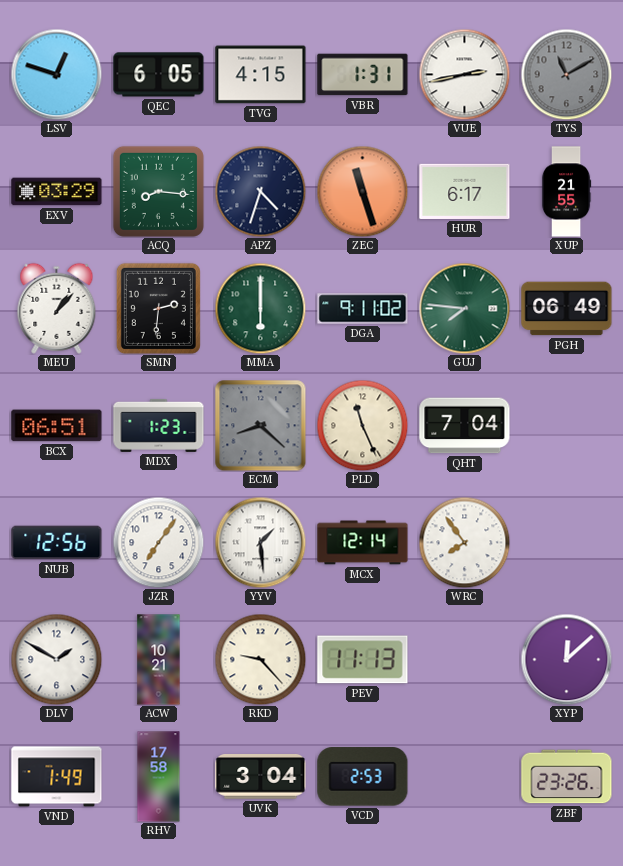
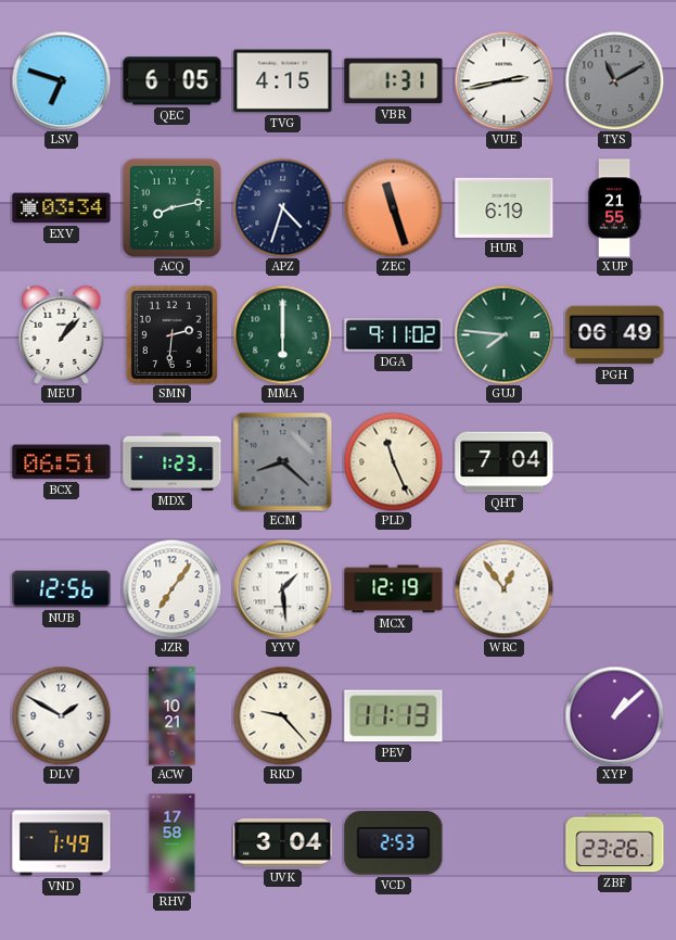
LSV: 12:48 -> 6:48 (61, 80)
EXV: 03:29 -> 03:34 (62, 208)
ACQ: 8:16 -> 8:13 (171, 207)
HUR: 6:17 -> 6:19 (505, 207)
MCX: 12:14 -> 12:19 (394, 589)
WRC: 7:54 -> 12:54 (503, 588)
XYP: 12:08 -> 1:08 (614, 715)
